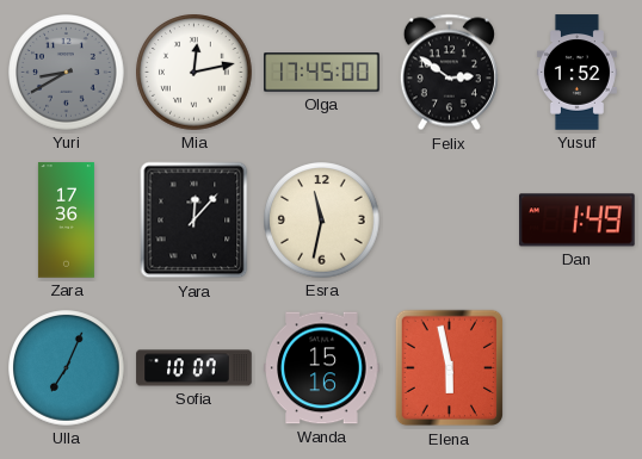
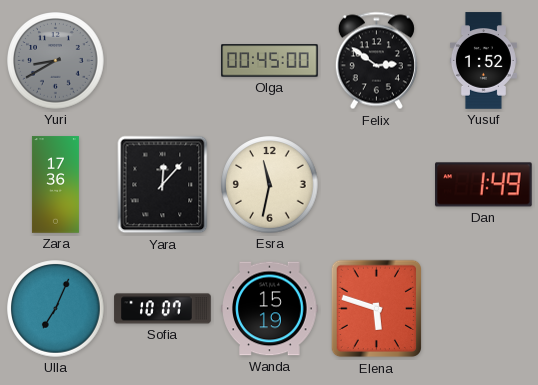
Mia: 12:13 -> none (195, 73)
Olga: 17:45 -> 00:45 (270, 61)
Wanda: 15:16 -> 15:19 (270, 309)
Elena: 5:58 -> 5:48 (377, 309)
